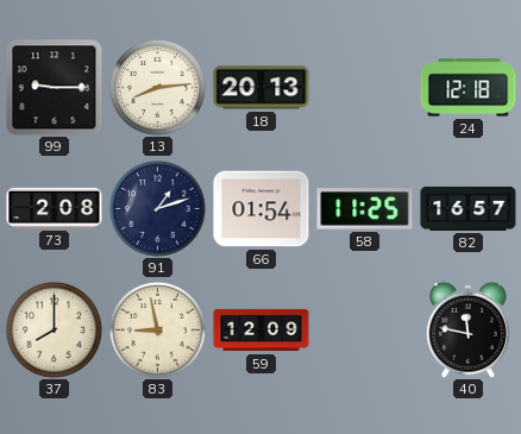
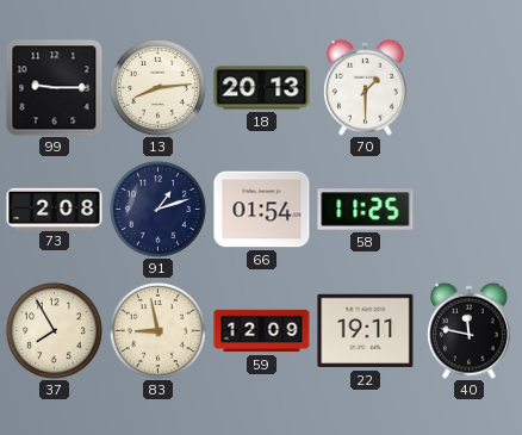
70: none -> 1:30 (365, 87)
24: 12:18 -> none (469, 88)
82: 16:57 -> none (469, 208)
37: 8:00 -> 7:55 (54, 330)
22: none -> 19:11 (366, 331)
